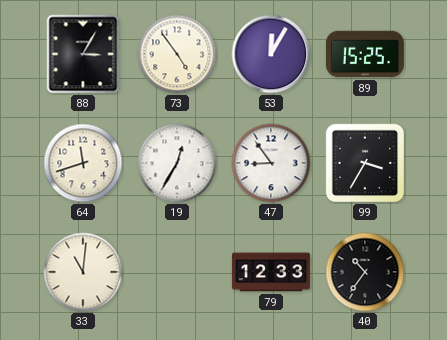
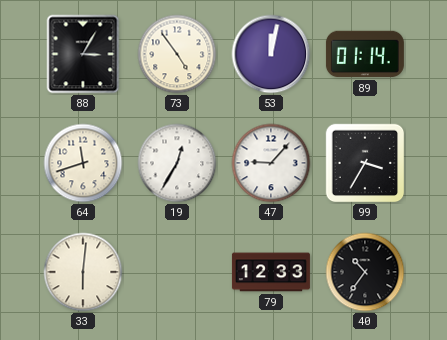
53: 12:05 -> 12:02 (271, 54)
89: 15:25 -> 01:14 (365, 54)
47: 8:54 -> 9:07 (271, 163)
33: 11:01 -> 6:01 (83, 272)
